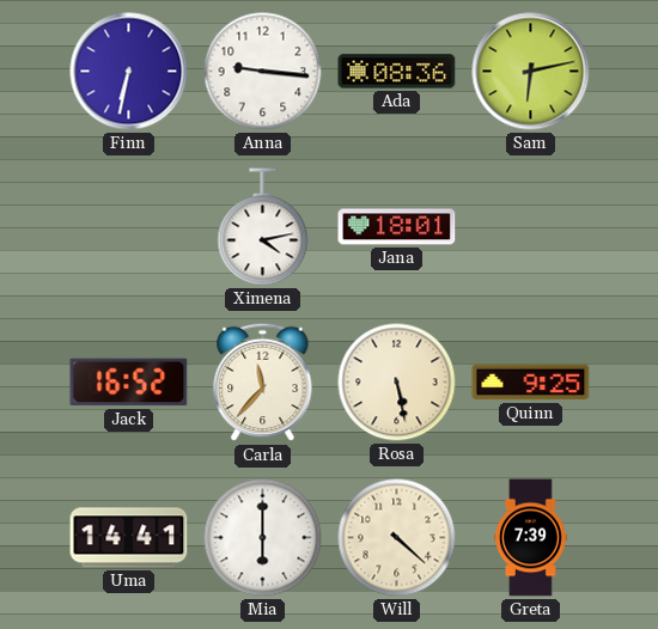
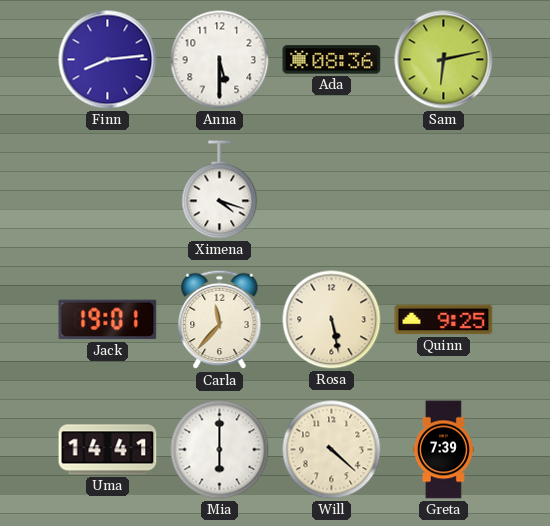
Finn: 6:32 -> 8:14 (108, 60)
Anna: 9:16 -> 5:30 (220, 60)
Ximena: 4:13 -> 4:18 (220, 190)
Jana: 18:01 -> none (397, 227)
Jack: 16:52 -> 19:01 (108, 320)
